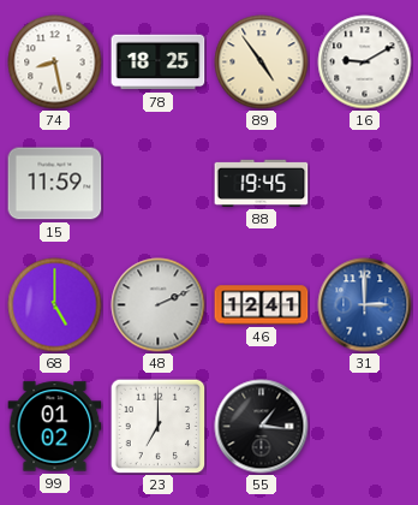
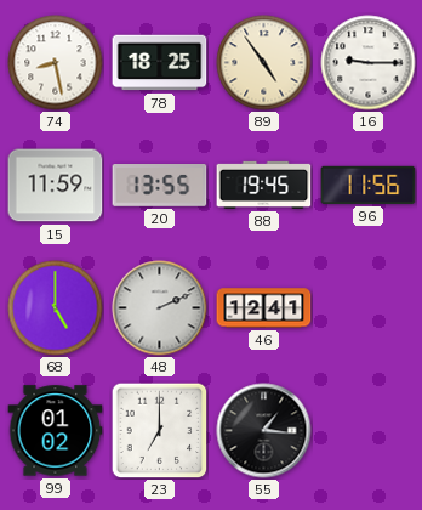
16: 9:10 -> 9:15 (369, 63)
20: none -> 13:55 (160, 186)
96: none -> 11:56 (369, 185)
31: 3:00 -> none (365, 305)
